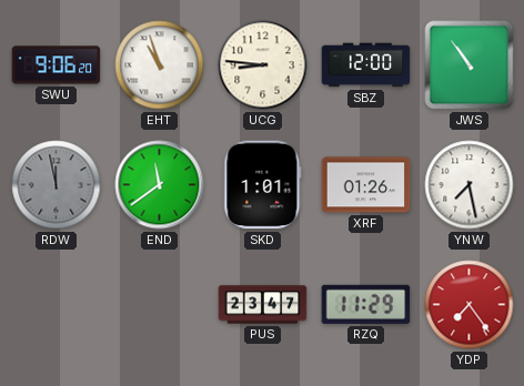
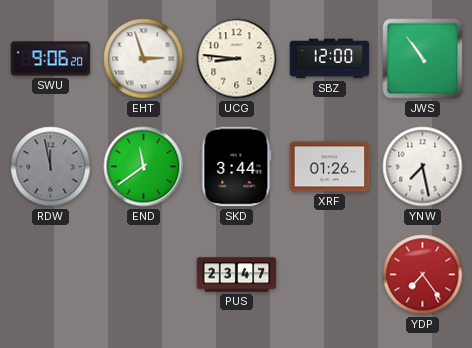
EHT: 10:57 -> 2:57 (144, 59)
SKD: 1:01 -> 3:44 (237, 167)
RZQ: 11:29 -> none (366, 304)
